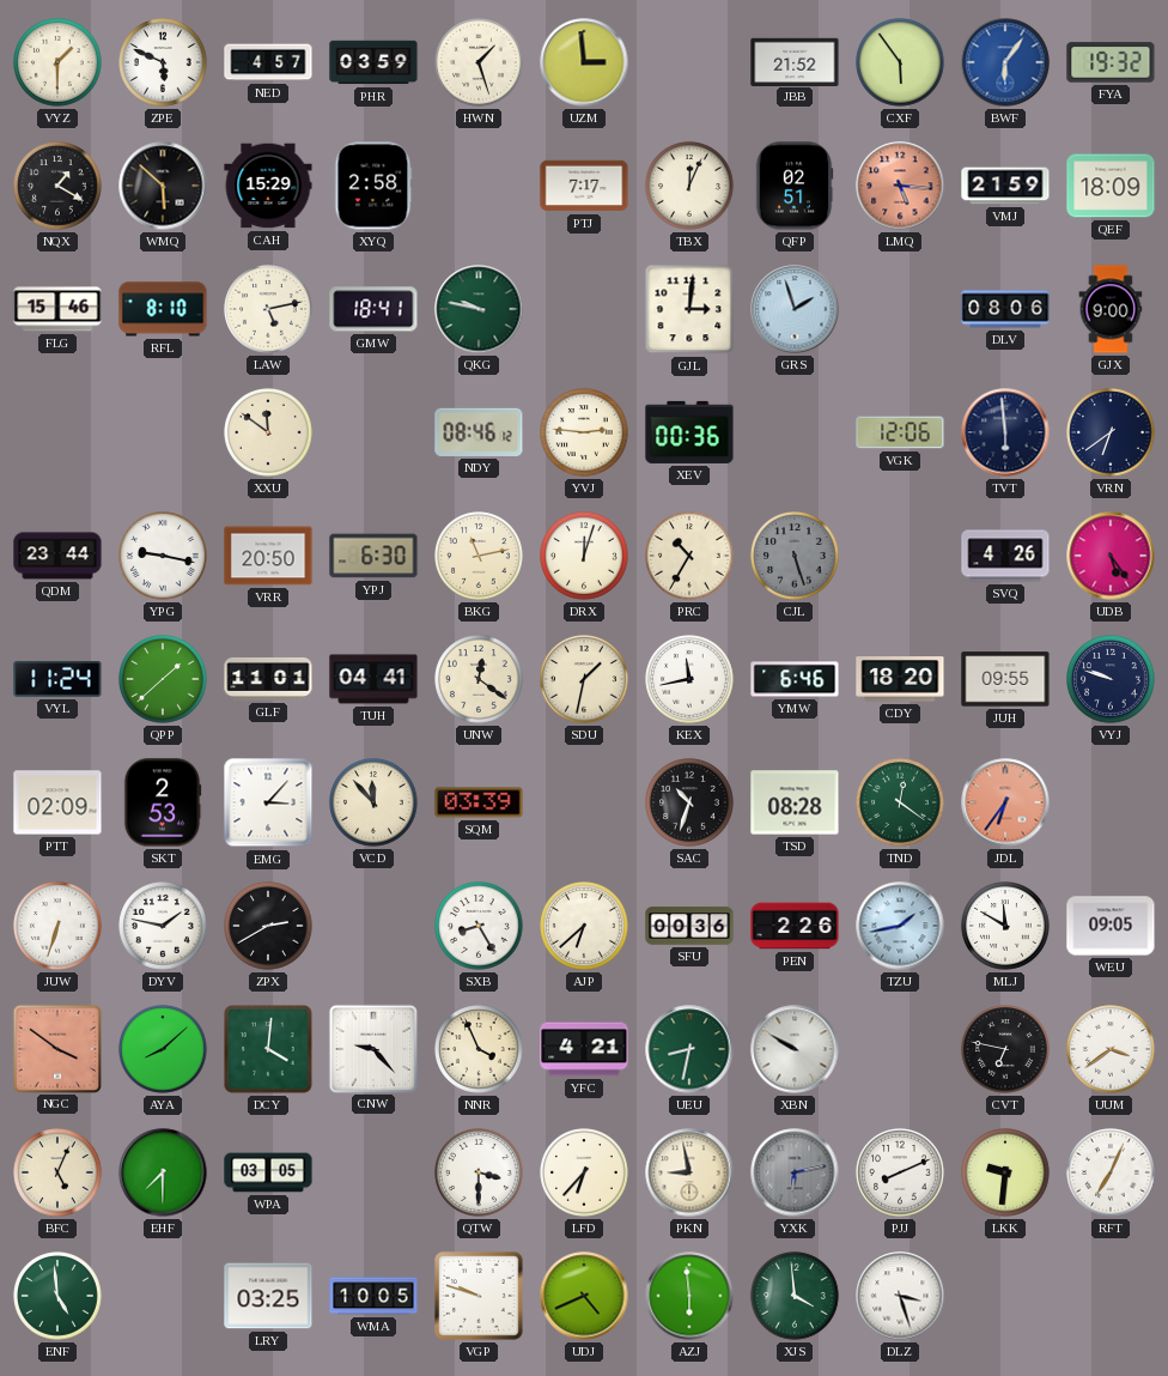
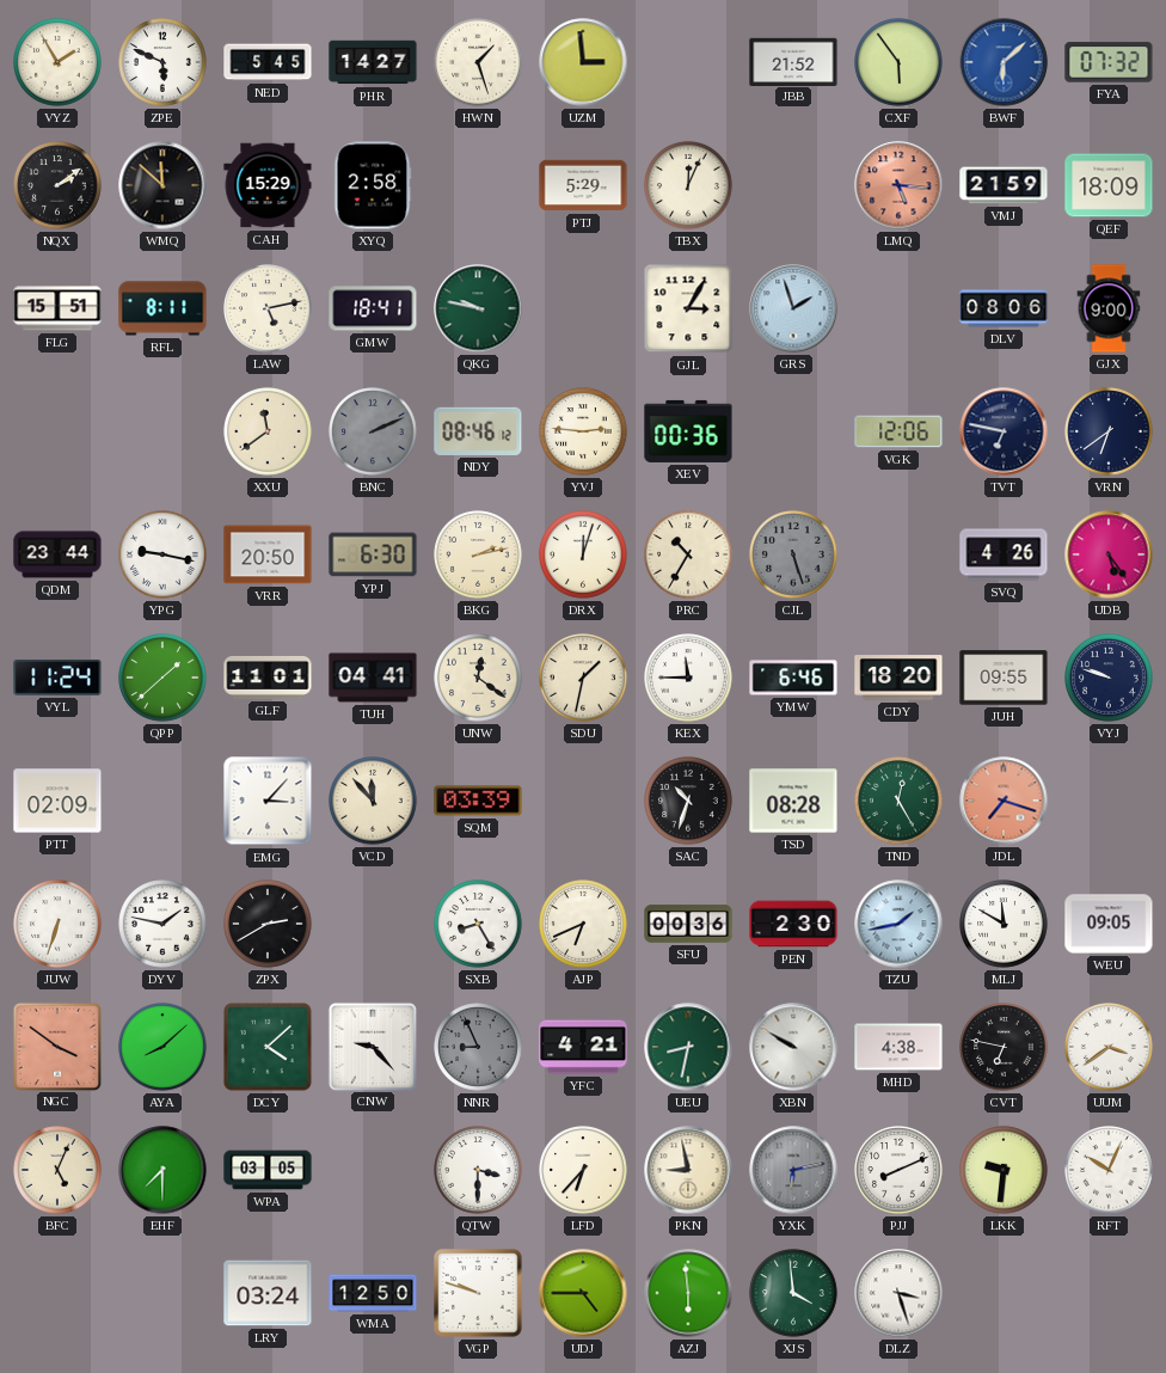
VYZ: 1:30 -> 1:55 (57, 62)
NED: 4:57 -> 5:45 (268, 62)
PHR: 03:59 -> 14:27 (373, 62)
BWF: 6:06 -> 6:08 (1004, 62)
FYA: 19:32 -> 07:32 (1109, 62)
NQX: 1:20 -> 2:09 (57, 185)
WMQ: 5:52 -> 11:52 (162, 185)
PTJ: 7:17 -> 5:29 (583, 185)
QFP: 02:51 -> none (795, 186)
FLG: 15:46 -> 15:51 (57, 308)
RFL: 8:10 -> 8:11 (162, 308)
GJL: 3:01 -> 3:05 (688, 308)
XXU: 11:51 -> 11:39 (268, 431)
BNC: none -> 2:11 (373, 431)
TVT: 5:59 -> 6:47 (1004, 431)
BKG: 11:13 -> 2:13 (478, 554)
KEX: 11:43 -> 11:45 (688, 678)
SKT: 2:53 -> none (163, 802)
TND: 12:21 -> 12:25 (898, 801)
JDL: 6:36 -> 7:18 (1004, 801)
AJP: 6:38 -> 6:41 (583, 924)
PEN: 2:26 -> 2:30 (793, 924)
DCY: 4:01 -> 4:08 (268, 1047)
NNR: 3:56 -> 8:56 (478, 1047)
NNR dial: cream -> grey (478, 1047)
MHD: none -> 4:38 (898, 1047)
RFT: 7:04 -> 10:04 (1109, 1170)
ENF: 4:59 -> none (57, 1296)
LRY: 03:25 -> 03:24 (268, 1293)
WMA: 10:05 -> 12:50 (373, 1293)
UDJ: 4:41 -> 4:45 (583, 1293)
